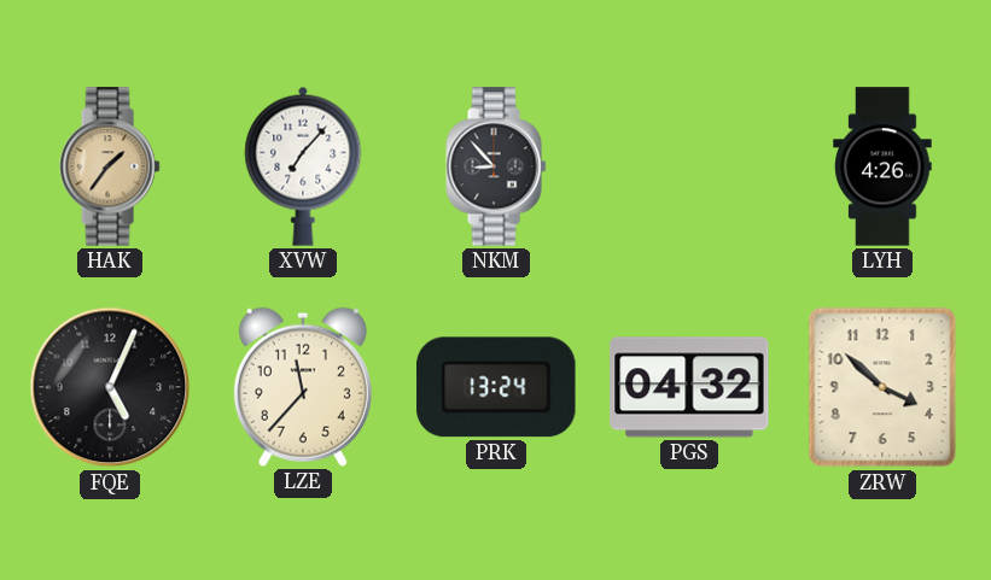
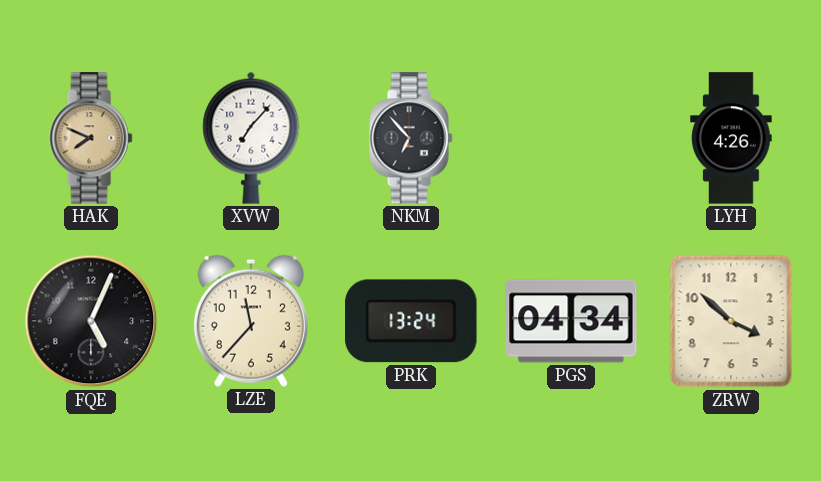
HAK: 1:36 -> 7:49 (91, 138)
NKM: 8:53 -> 6:53 (411, 138)
PGS: 04:32 -> 04:34 (571, 321)
